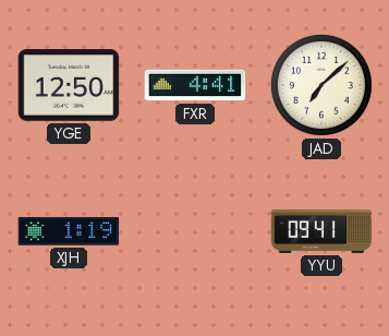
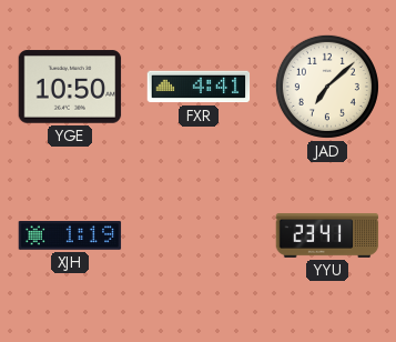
YGE: 12:50 -> 10:50 (70, 87)
YYU: 09:41 -> 23:41 (327, 235)
